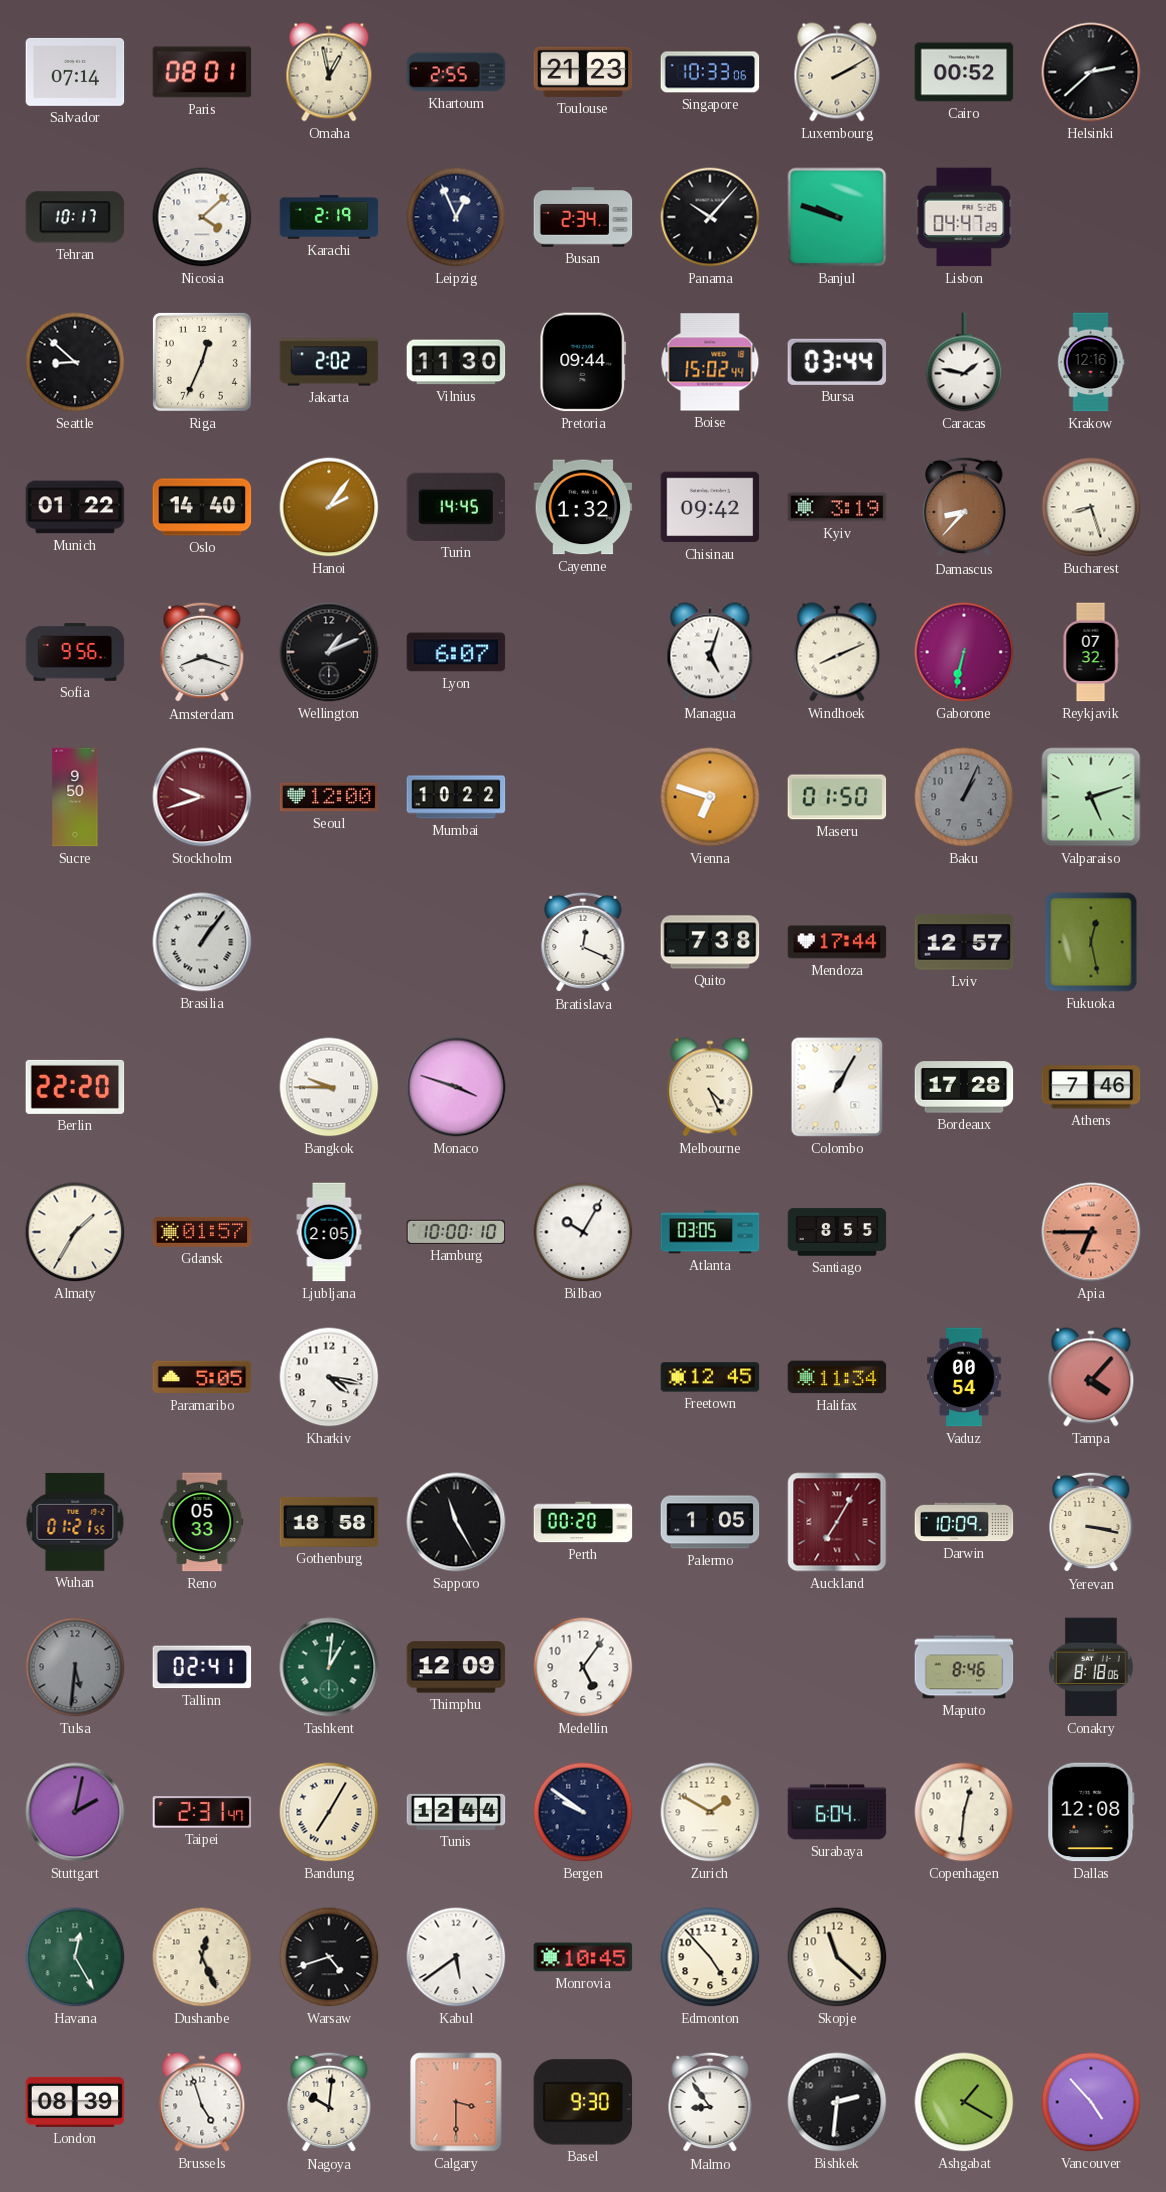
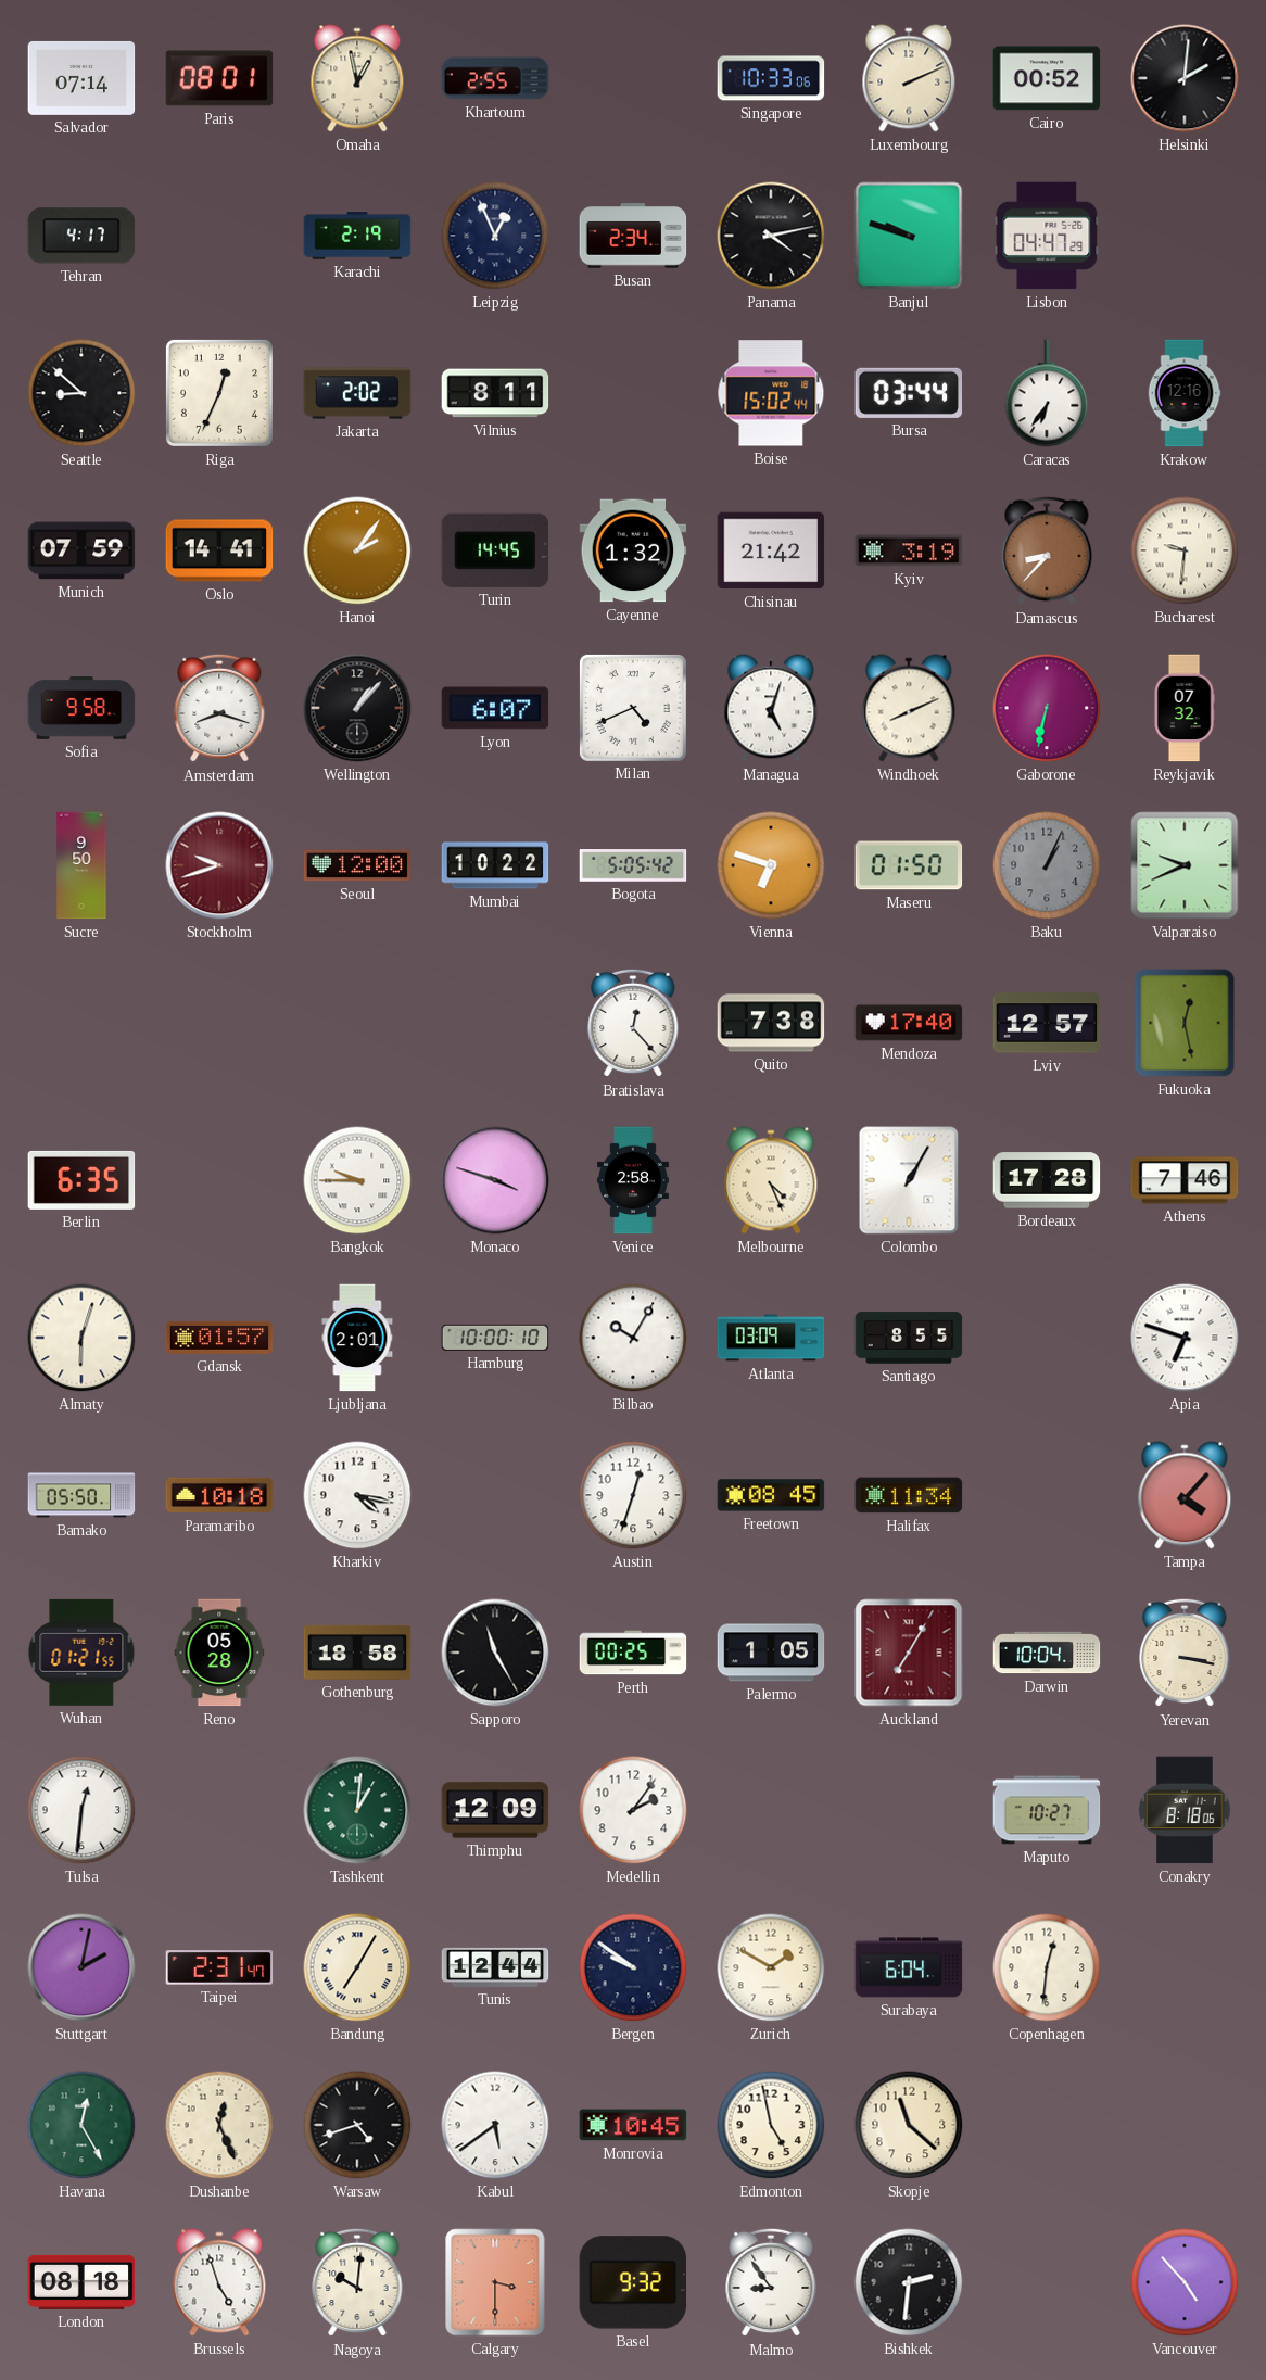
Toulouse: 21:23 -> none (583, 72)
Luxembourg: 2:10 -> 2:11 (909, 78)
Helsinki: 2:38 -> 2:01 (1185, 78)
Tehran: 10:17 -> 4:17 (81, 236)
Nicosia: 4:08 -> none (202, 217)
Panama: 10:07 -> 4:13 (771, 236)
Vilnius: 11:30 -> 8:11 (495, 393)
Pretoria: 09:44 -> none (583, 362)
Caracas: 1:47 -> 6:36 (1047, 393)
Munich: 01:22 -> 07:59 (81, 550)
Oslo: 14:40 -> 14:41 (219, 550)
Chisinau: 09:42 -> 21:42 (771, 550)
Bucharest: 8:27 -> 9:31 (1185, 550)
Sofia: 9:56 -> 9:58 (81, 708)
Wellington: 1:11 -> 1:07 (357, 708)
Milan: none -> 4:41 (633, 708)
Bogota: none -> 5:05 (633, 865)
Valparaiso: 5:12 -> 9:41 (1185, 865)
Brasilia: 1:06 -> none (202, 942)
Bratislava: 12:19 -> 12:23 (633, 1023)
Mendoza: 17:44 -> 17:40 (909, 1023)
Berlin: 22:20 -> 6:35 (81, 1180)
Venice: none -> 2:58 (633, 1180)
Almaty: 1:35 -> 6:03 (81, 1338)
Ljubljana: 2:05 -> 2:01 (357, 1338)
Atlanta: 03:05 -> 03:09 (771, 1338)
Apia: 6:45 -> 6:48 (1185, 1338)
Apia dial: salmon -> white (1185, 1338)
Bamako: none -> 05:50 (81, 1495)
Paramaribo: 5:05 -> 10:18 (219, 1495)
Austin: none -> 12:33 (633, 1495)
Freetown: 12:45 -> 08:45 (771, 1495)
Vaduz: 00:54 -> none (965, 1377)
Reno: 05:33 -> 05:28 (219, 1653)
Perth: 00:20 -> 00:25 (633, 1653)
Darwin: 10:09 -> 10:04 (1047, 1653)
Tulsa: 5:31 -> 12:31 (81, 1810)
Tulsa dial: grey -> white (81, 1810)
Tallinn: 02:41 -> none (202, 1667)
Medellin: 5:06 -> 2:06 (633, 1810)
Maputo: 8:46 -> 10:27 (1047, 1810)
Dallas: 12:08 -> none (1091, 1812)
Edmonton: 4:53 -> 4:58 (771, 2125)
London: 08:39 -> 08:18 (81, 2282)
Basel: 9:30 -> 9:32 (633, 2282)
Ashgabat: 1:20 -> none (964, 2102)
